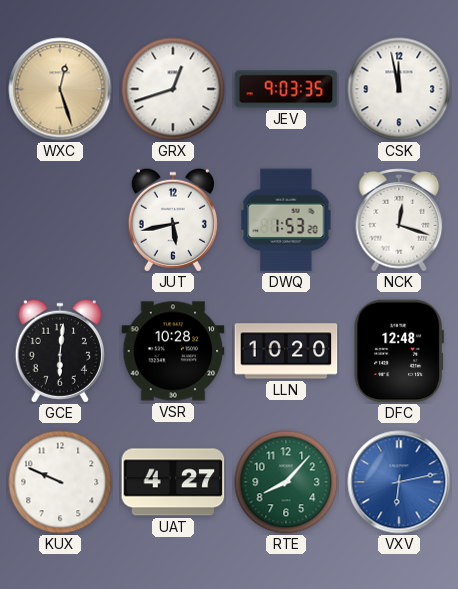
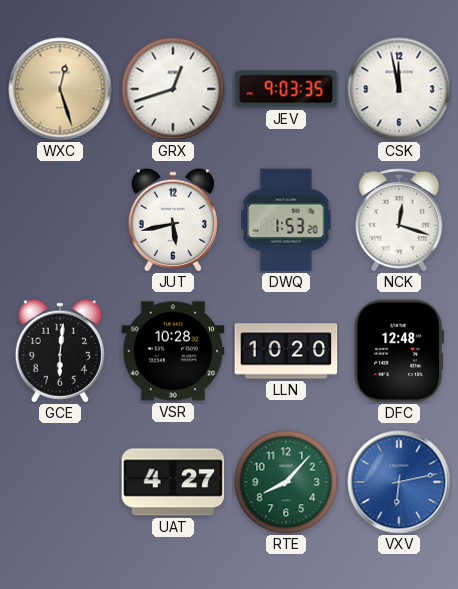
KUX: 9:49 -> none (60, 482)
